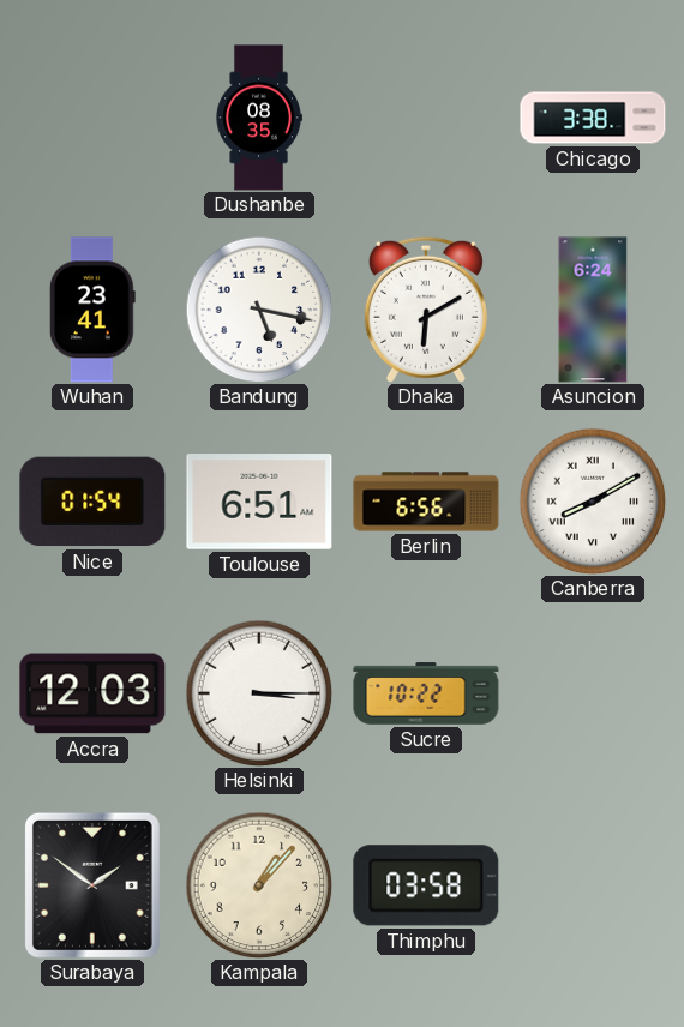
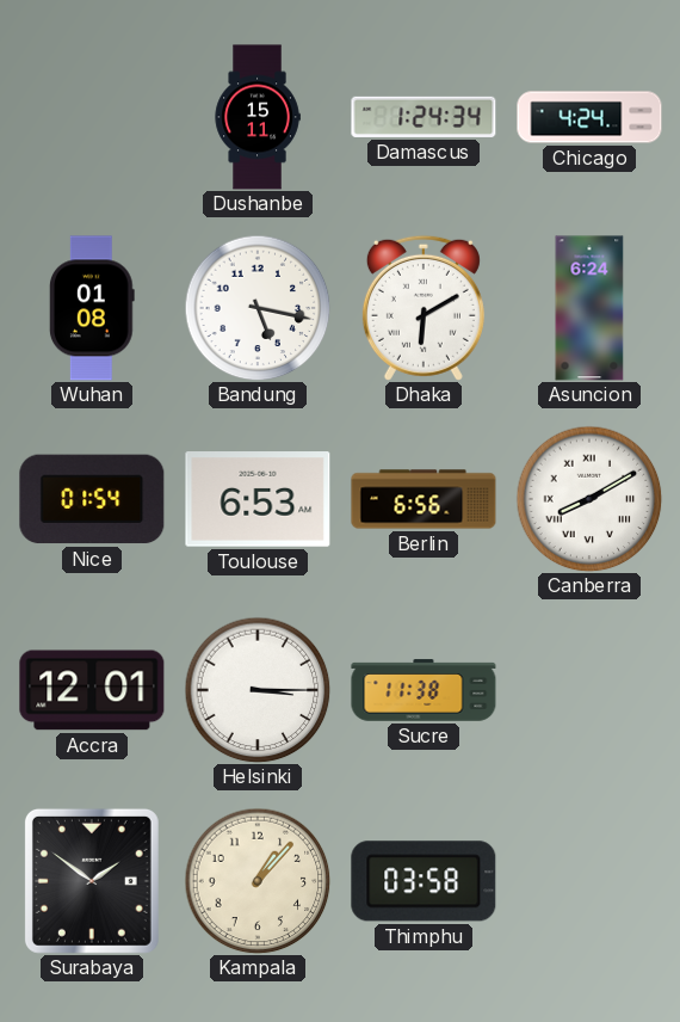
Dushanbe: 08:35 -> 15:11 (258, 117)
Damascus: none -> 1:24 (424, 117)
Chicago: 3:38 -> 4:24 (589, 117)
Wuhan: 23:41 -> 01:08 (92, 308)
Toulouse: 6:51 -> 6:53 (258, 499)
Accra: 12:03 -> 12:01 (92, 690)
Sucre: 10:22 -> 11:38 (424, 690)
